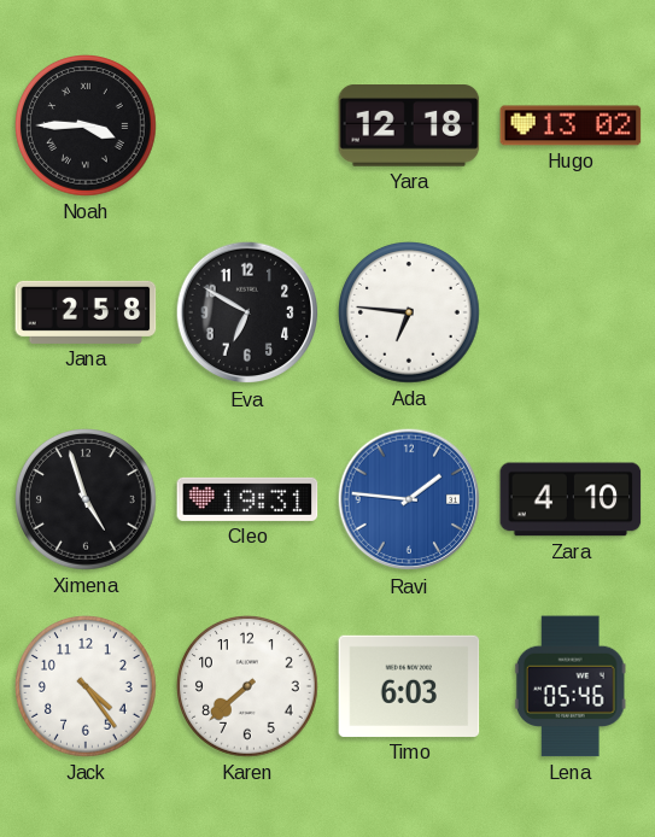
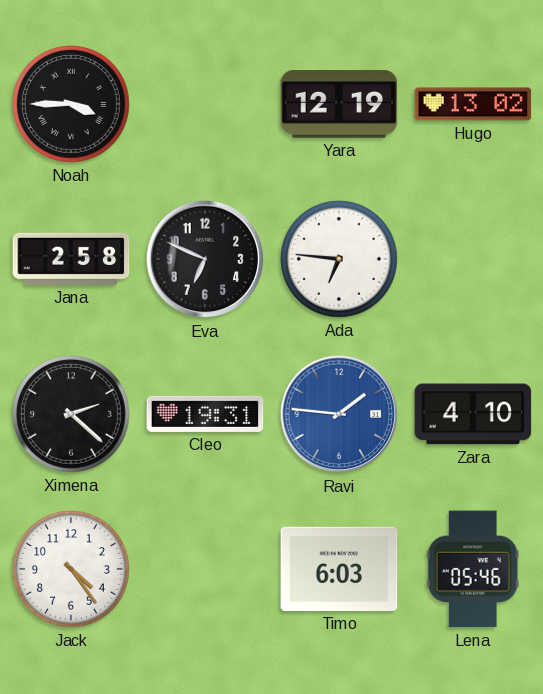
Yara: 12:18 -> 12:19 (339, 105)
Eva: 6:50 -> 6:49 (205, 259)
Ximena: 4:57 -> 2:22 (72, 415)
Karen: 7:38 -> none (248, 687)
